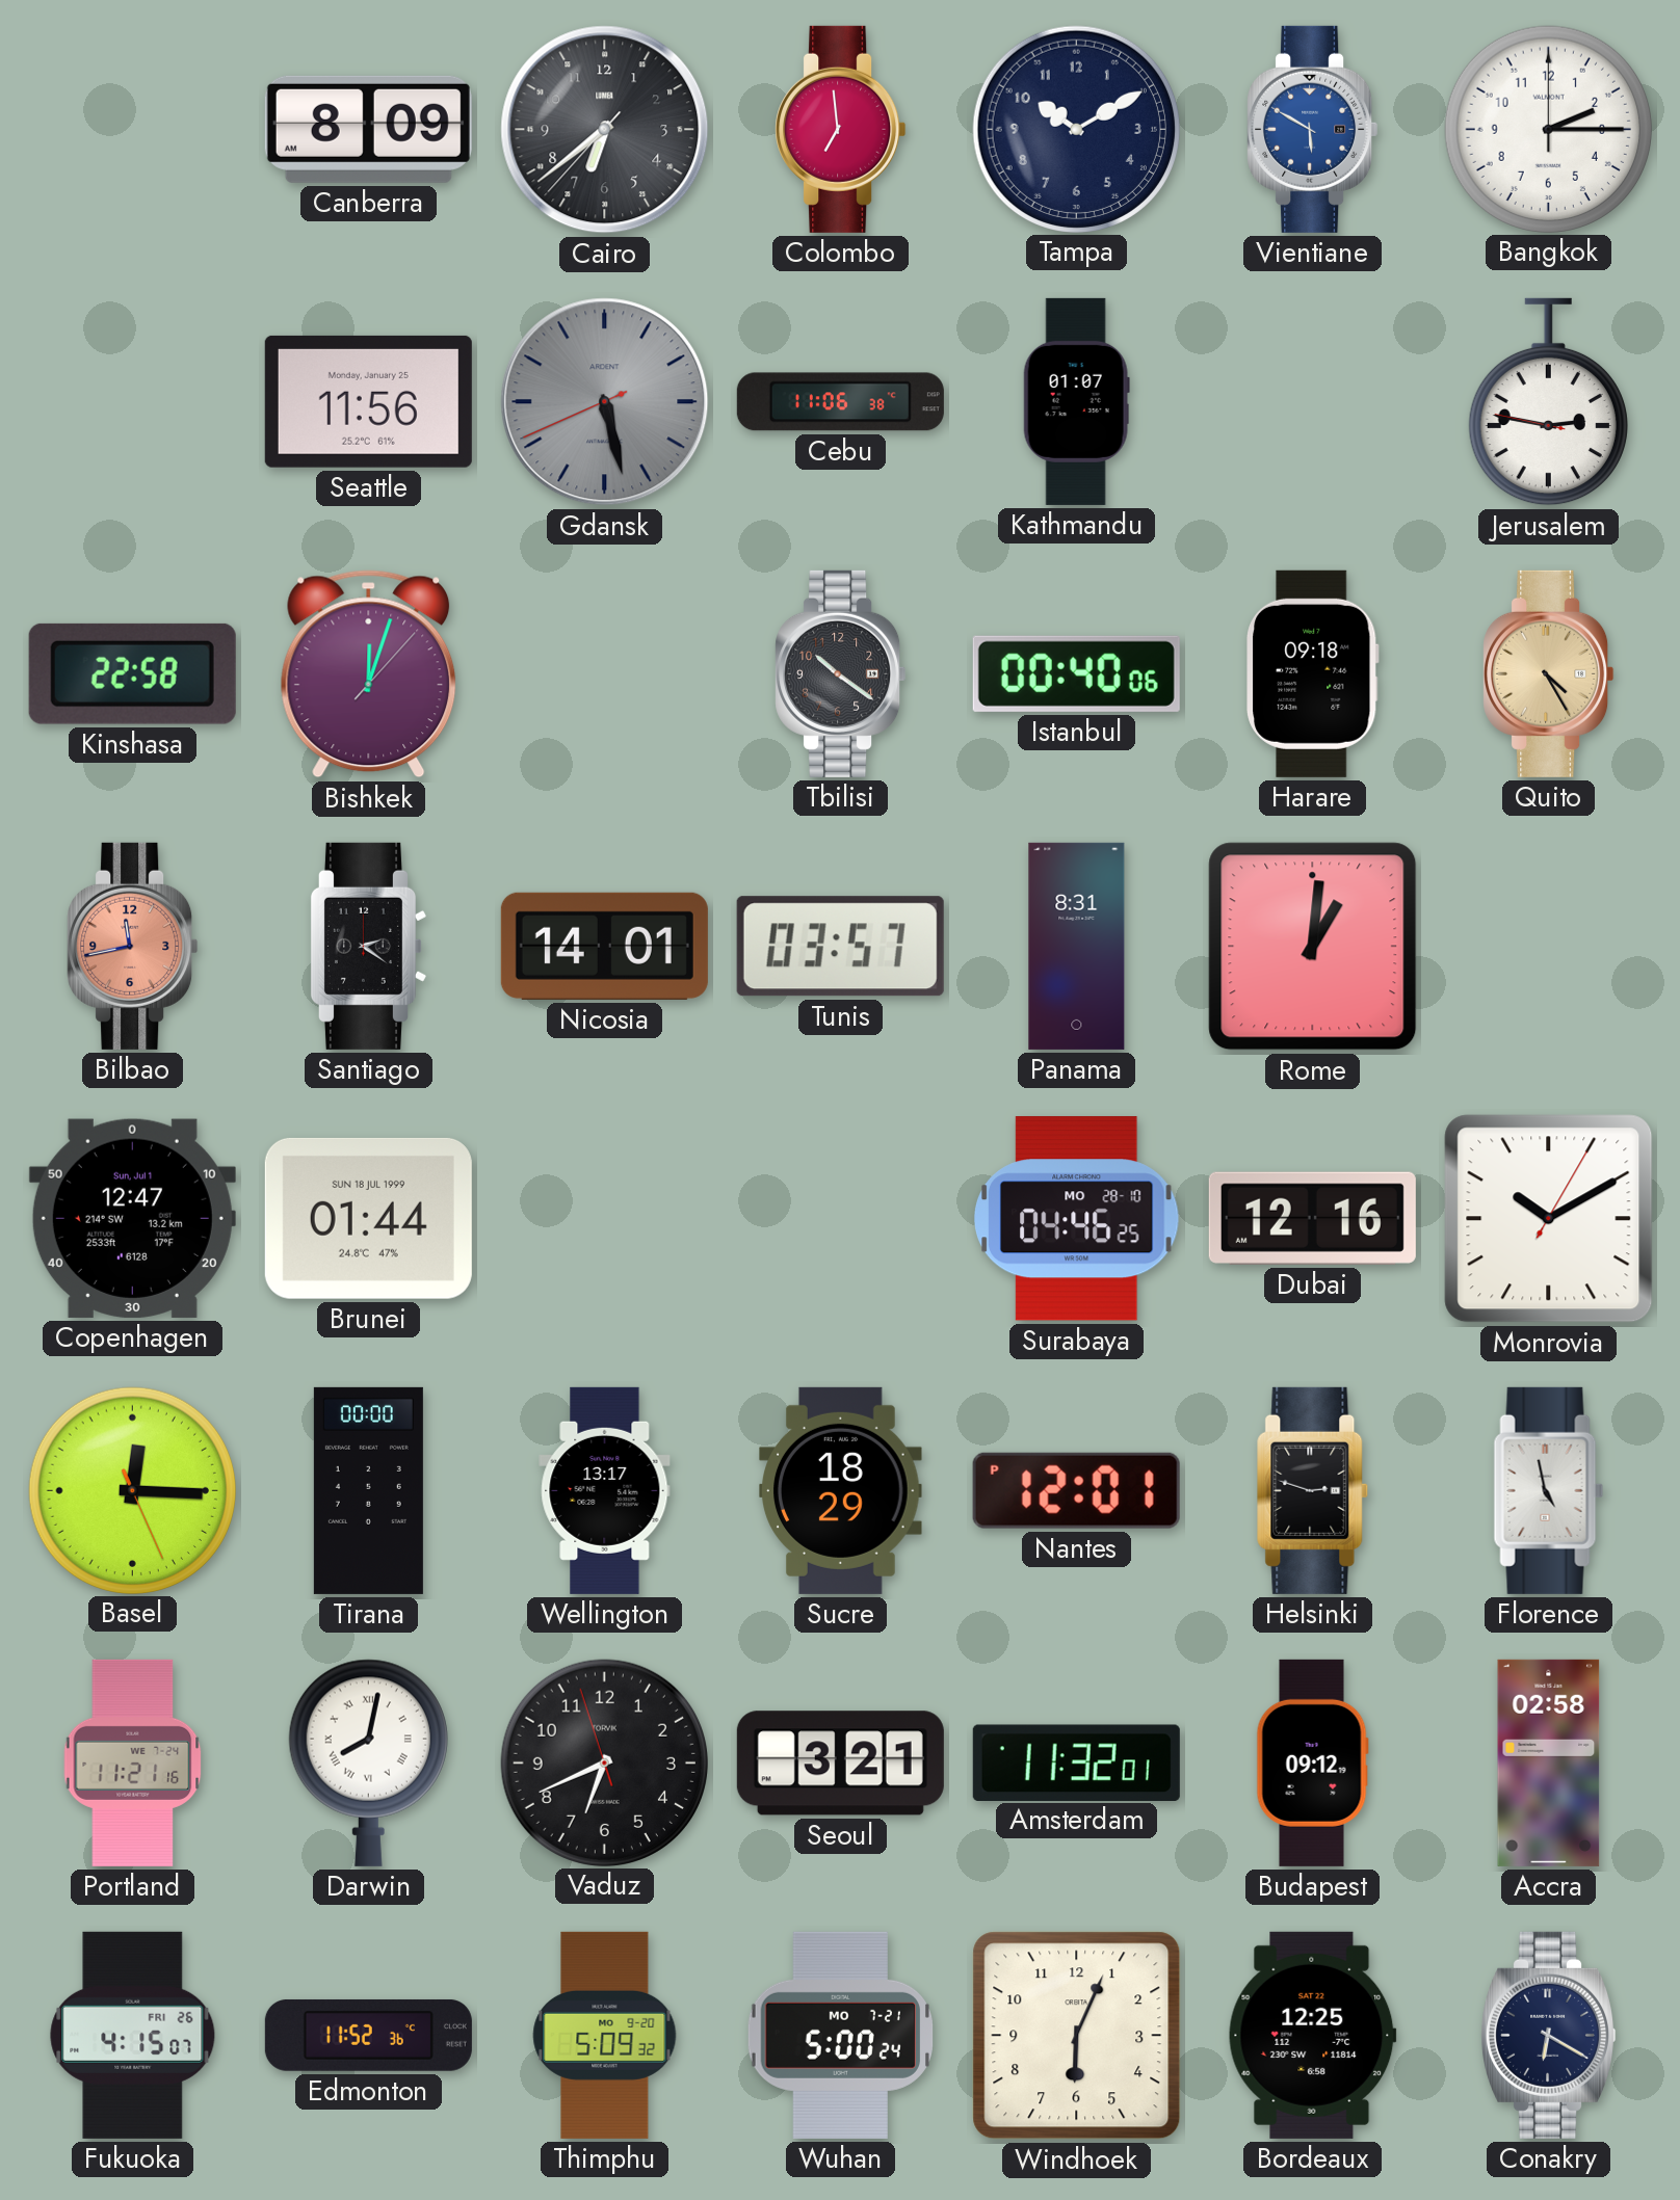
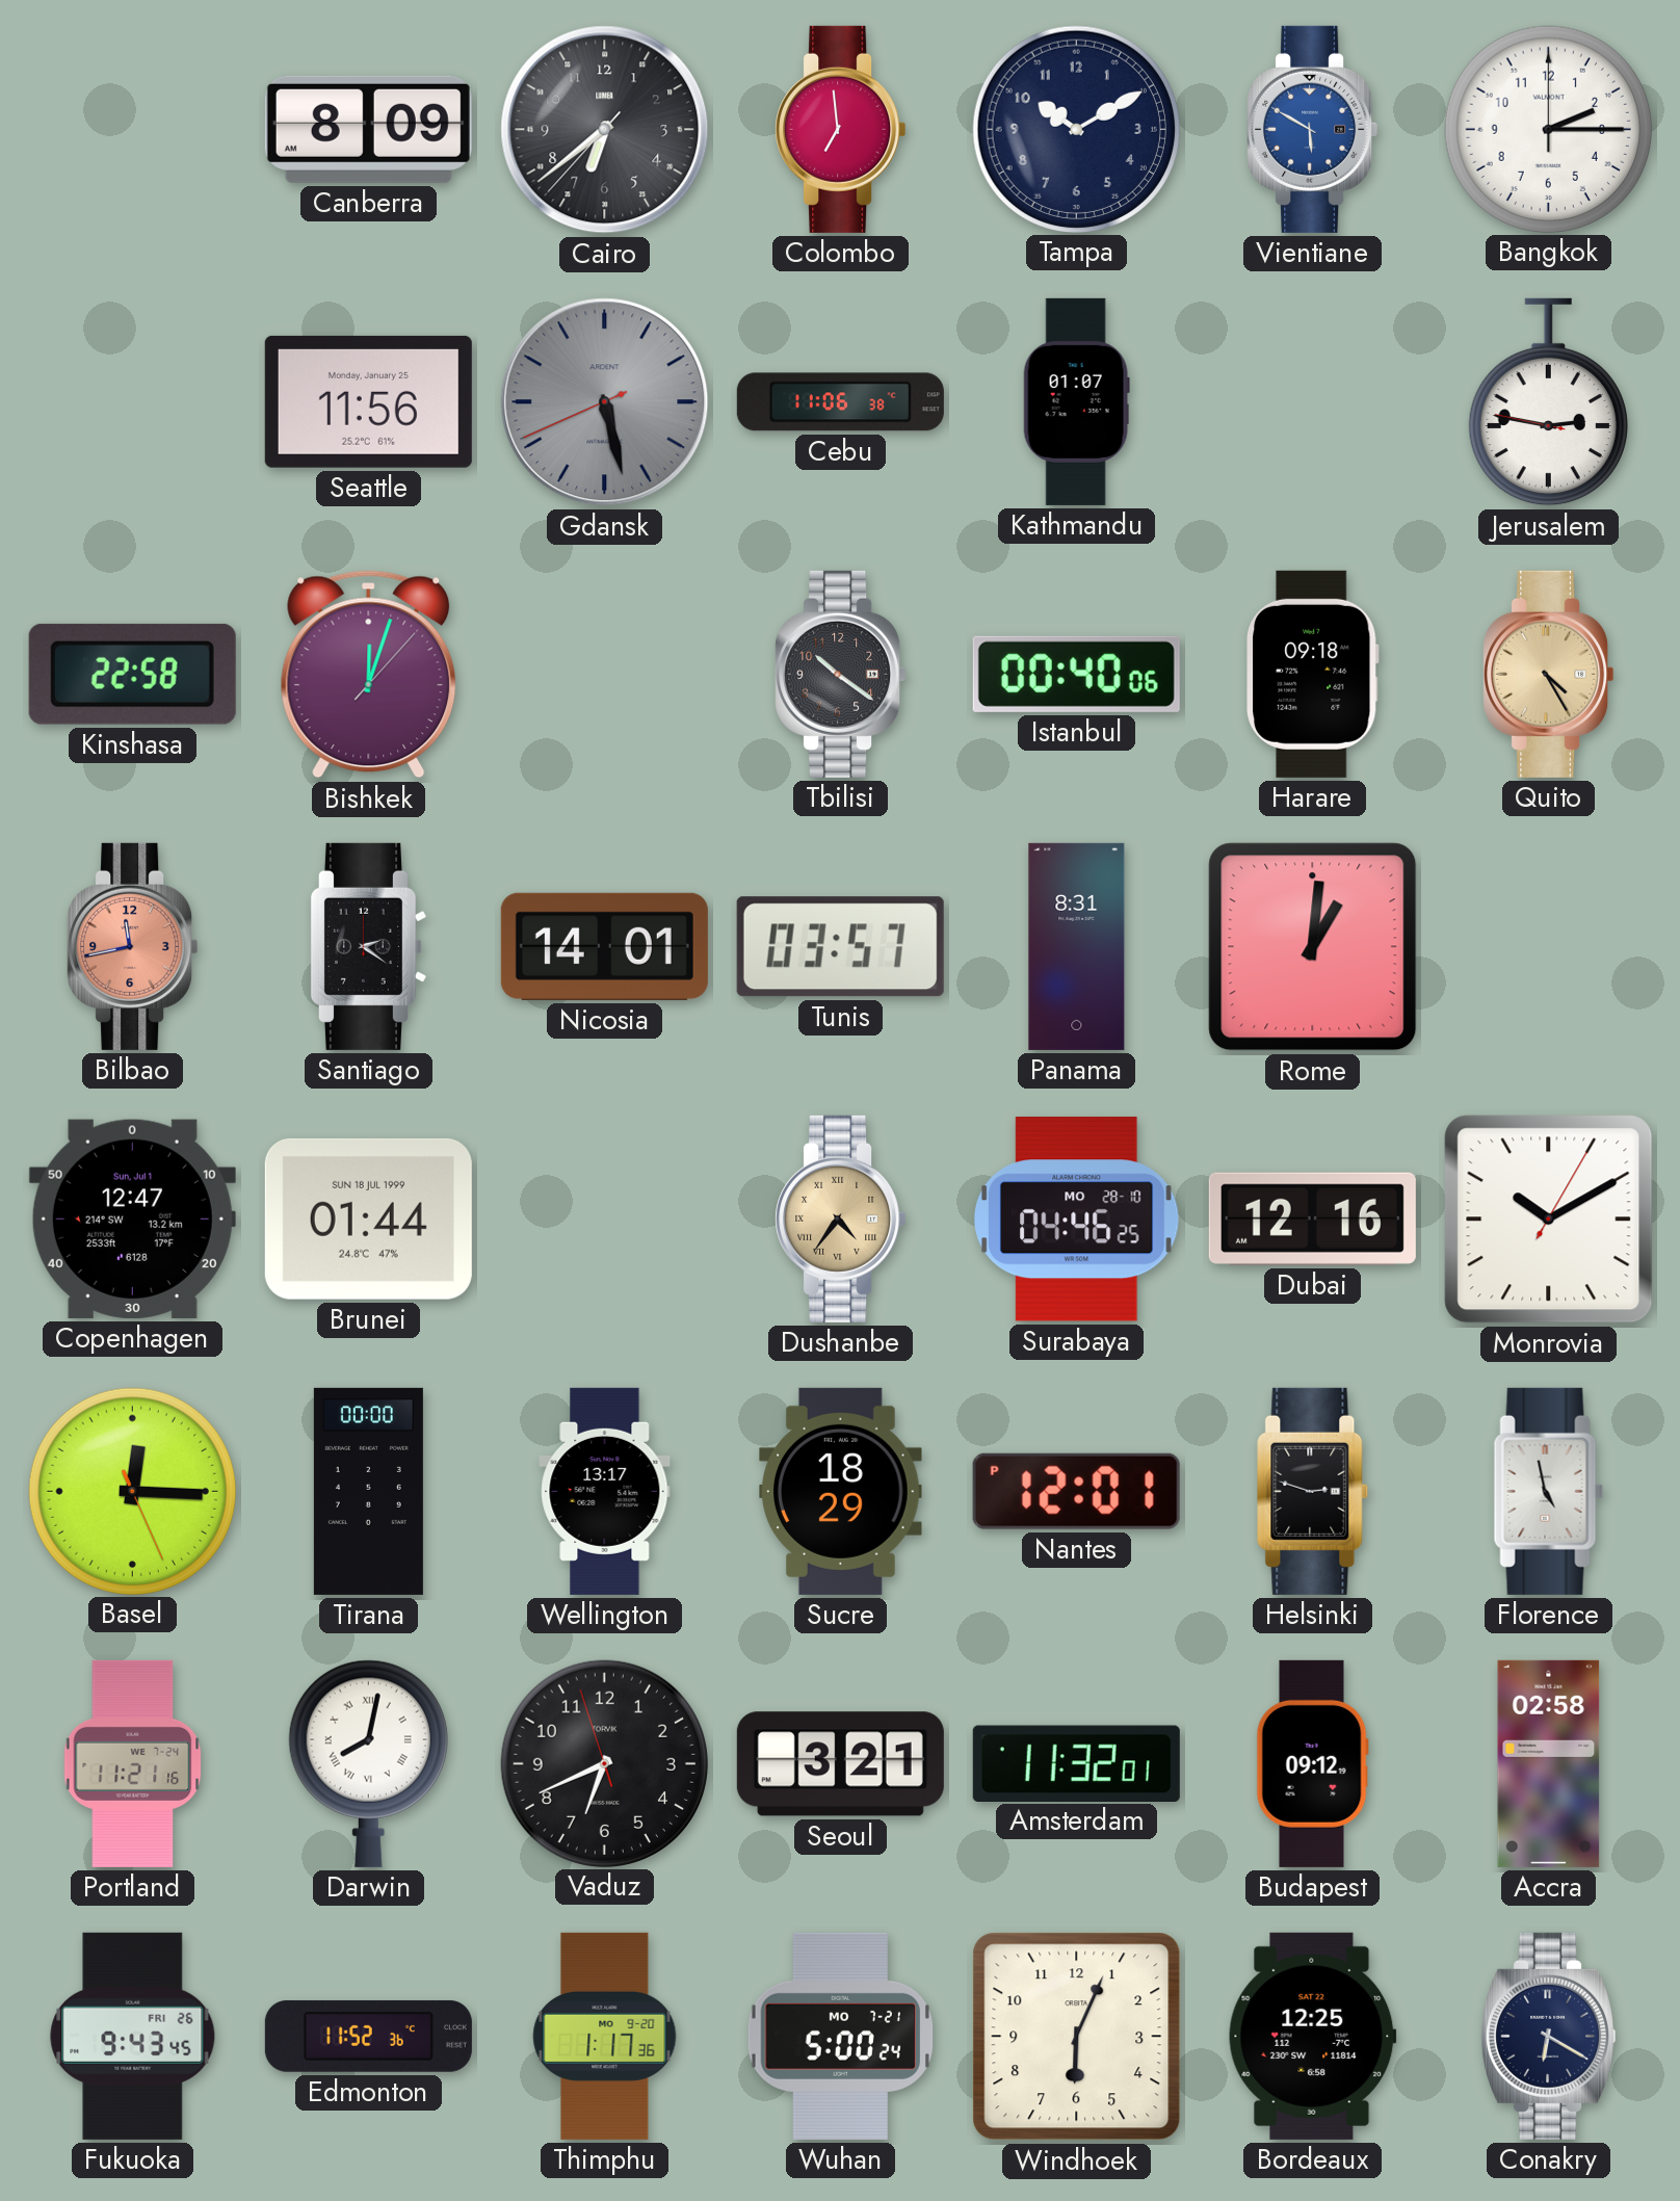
Dushanbe: none -> 4:36 (841, 1219)
Fukuoka: 4:15 -> 9:43 (133, 2036)
Thimphu: 5:09 -> 1:17 (605, 2036)
